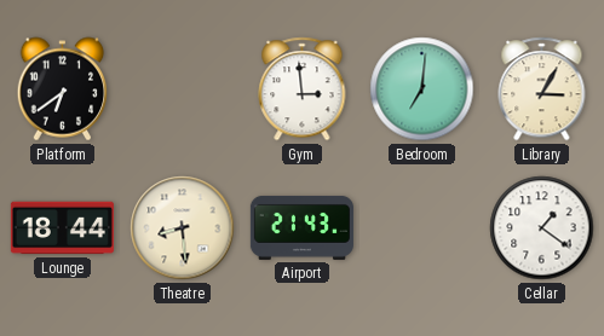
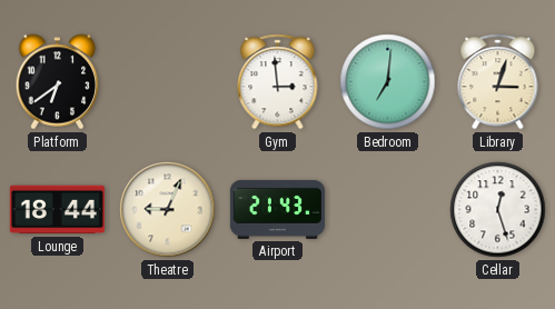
Library: 3:05 -> 3:03 (498, 82)
Theatre: 8:29 -> 9:04 (168, 210)
Cellar: 1:21 -> 12:27 (498, 210)
